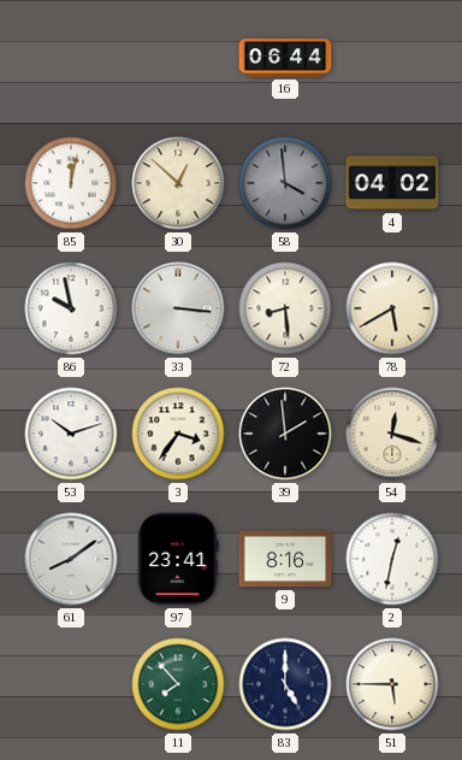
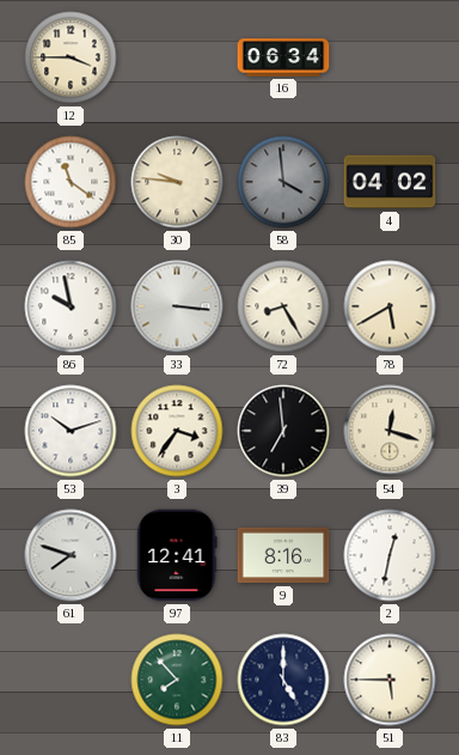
12: none -> 3:45 (71, 57)
16: 06:44 -> 06:34 (283, 57)
85: 12:02 -> 11:21 (71, 182)
30: 12:52 -> 9:46 (177, 182)
72: 8:29 -> 8:25 (283, 306)
39: 1:59 -> 6:59 (283, 431)
61: 8:09 -> 7:48 (71, 555)
97: 23:41 -> 12:41 (177, 555)
